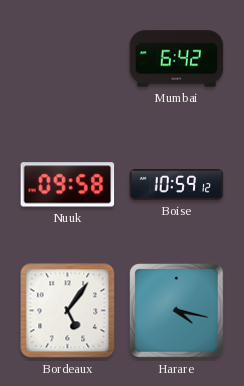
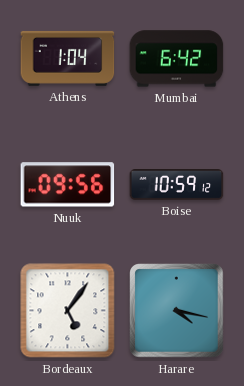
Athens: none -> 1:04 (68, 58)
Nuuk: 09:58 -> 09:56 (68, 185)
